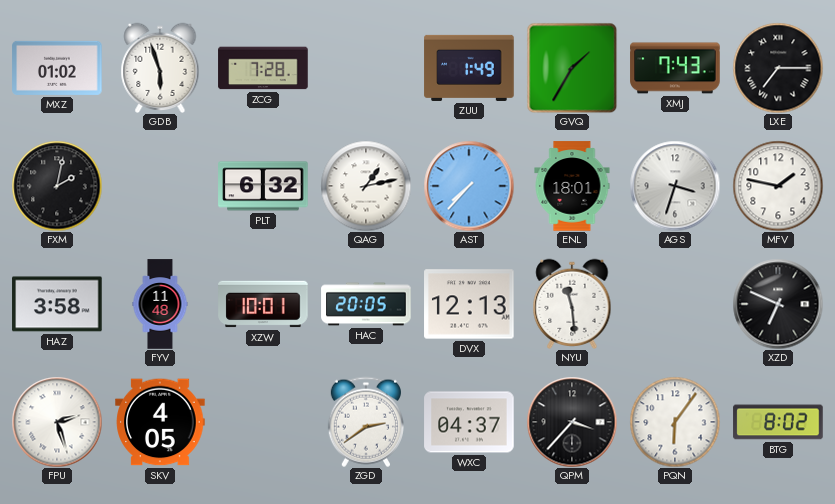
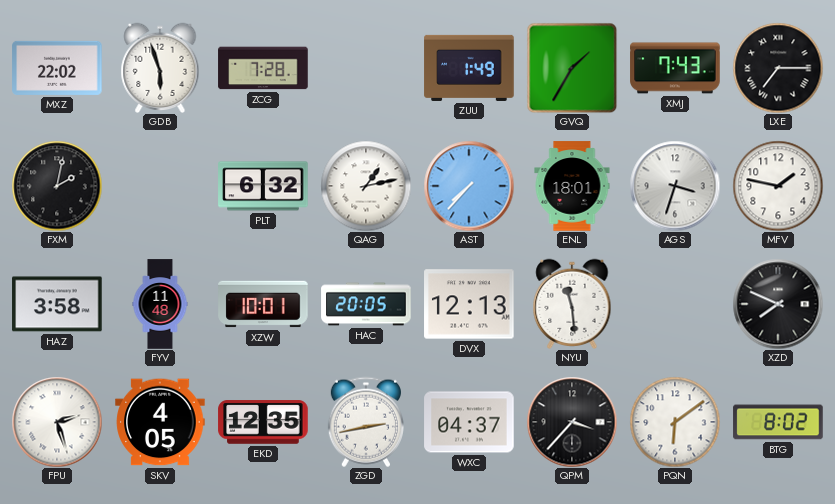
MXZ: 01:02 -> 22:02 (57, 68)
XZD: 6:49 -> 7:49 (778, 304)
EKD: none -> 12:35 (263, 422)
ZGD: 2:39 -> 2:43 (366, 422)
PQN: 6:06 -> 6:09 (675, 422)
